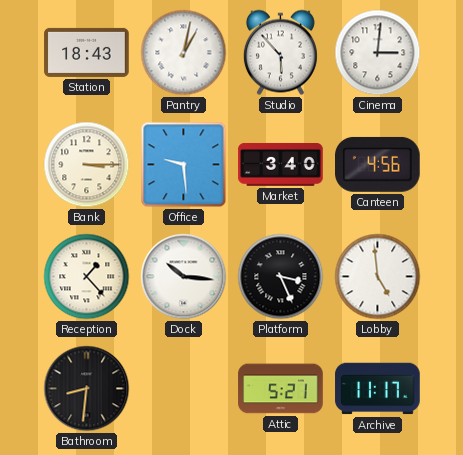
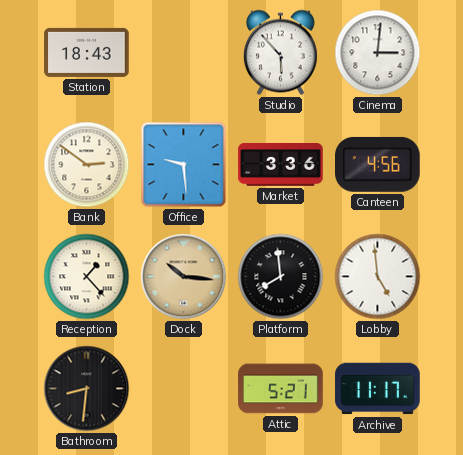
Pantry: 1:02 -> none (184, 53)
Bank: 3:15 -> 2:51 (87, 165)
Market: 3:40 -> 3:36 (281, 164)
Dock dial: white -> champagne (184, 277)
Platform: 3:26 -> 7:59 (281, 277)
